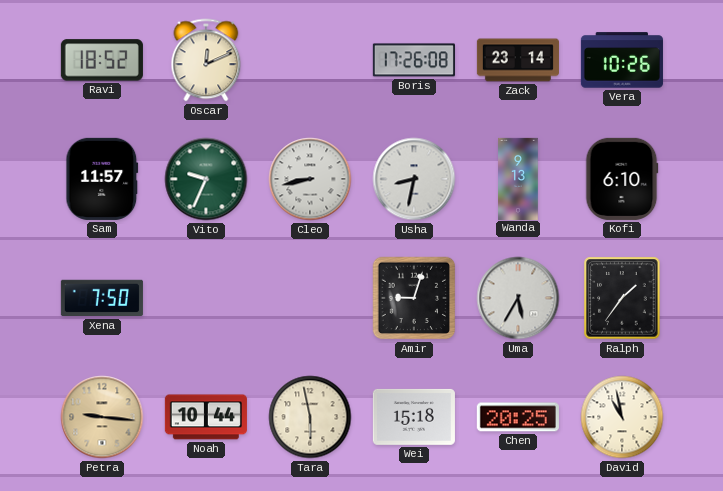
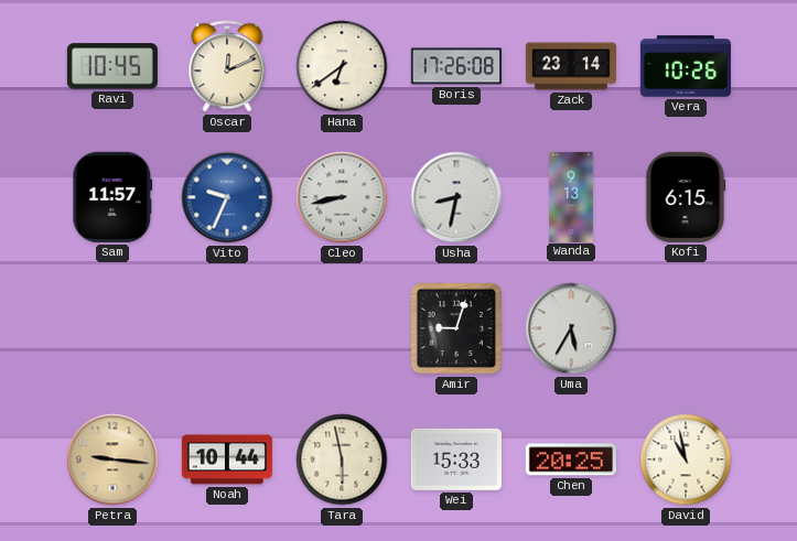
Ravi: 18:52 -> 10:45 (112, 66)
Hana: none -> 6:39 (342, 66)
Vito dial: green -> blue (227, 197)
Kofi: 6:10 -> 6:15 (686, 197)
Xena: 7:50 -> none (102, 298)
Ralph: 1:36 -> none (622, 298)
Wei: 15:18 -> 15:33 (456, 459)
